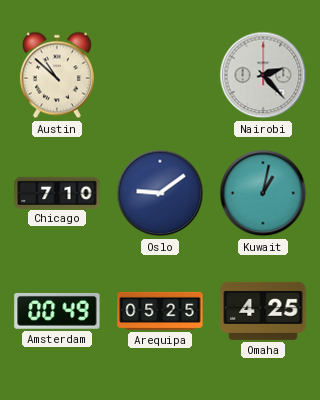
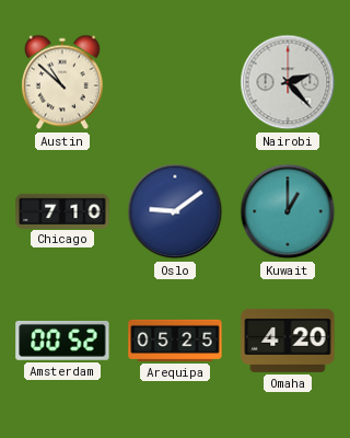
Kuwait: 1:02 -> 1:00 (288, 211)
Amsterdam: 00:49 -> 00:52 (62, 341)
Omaha: 4:25 -> 4:20 (288, 341)
